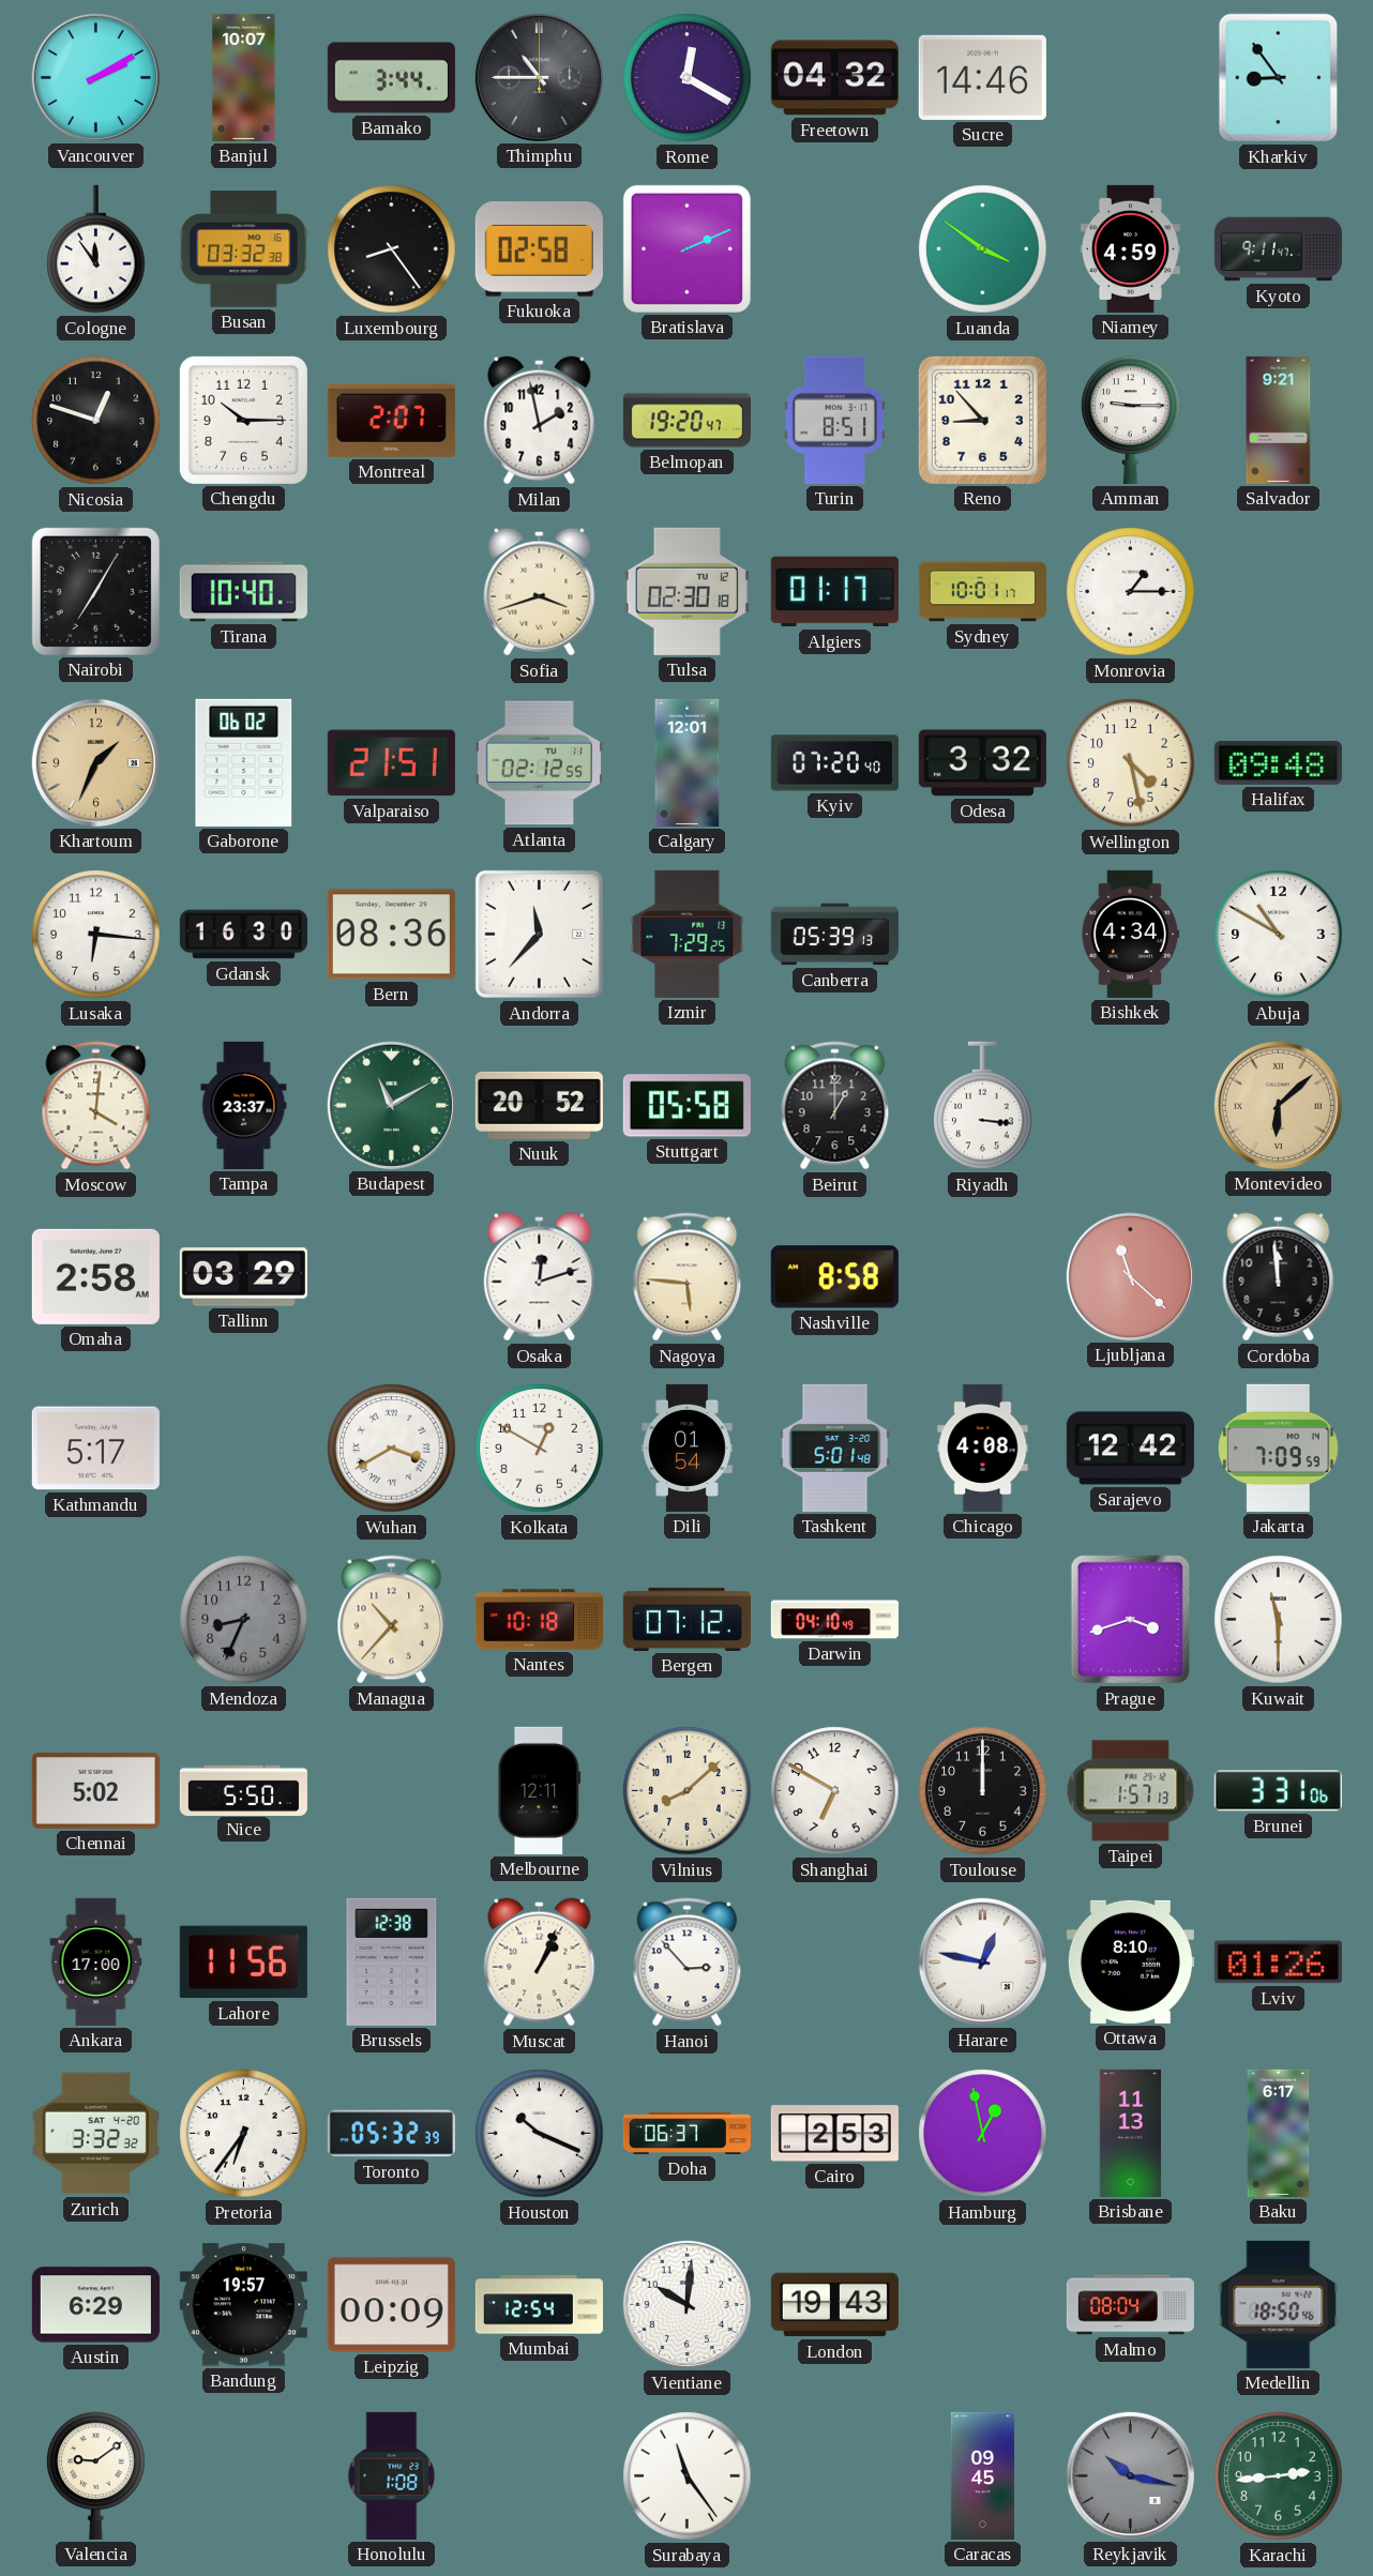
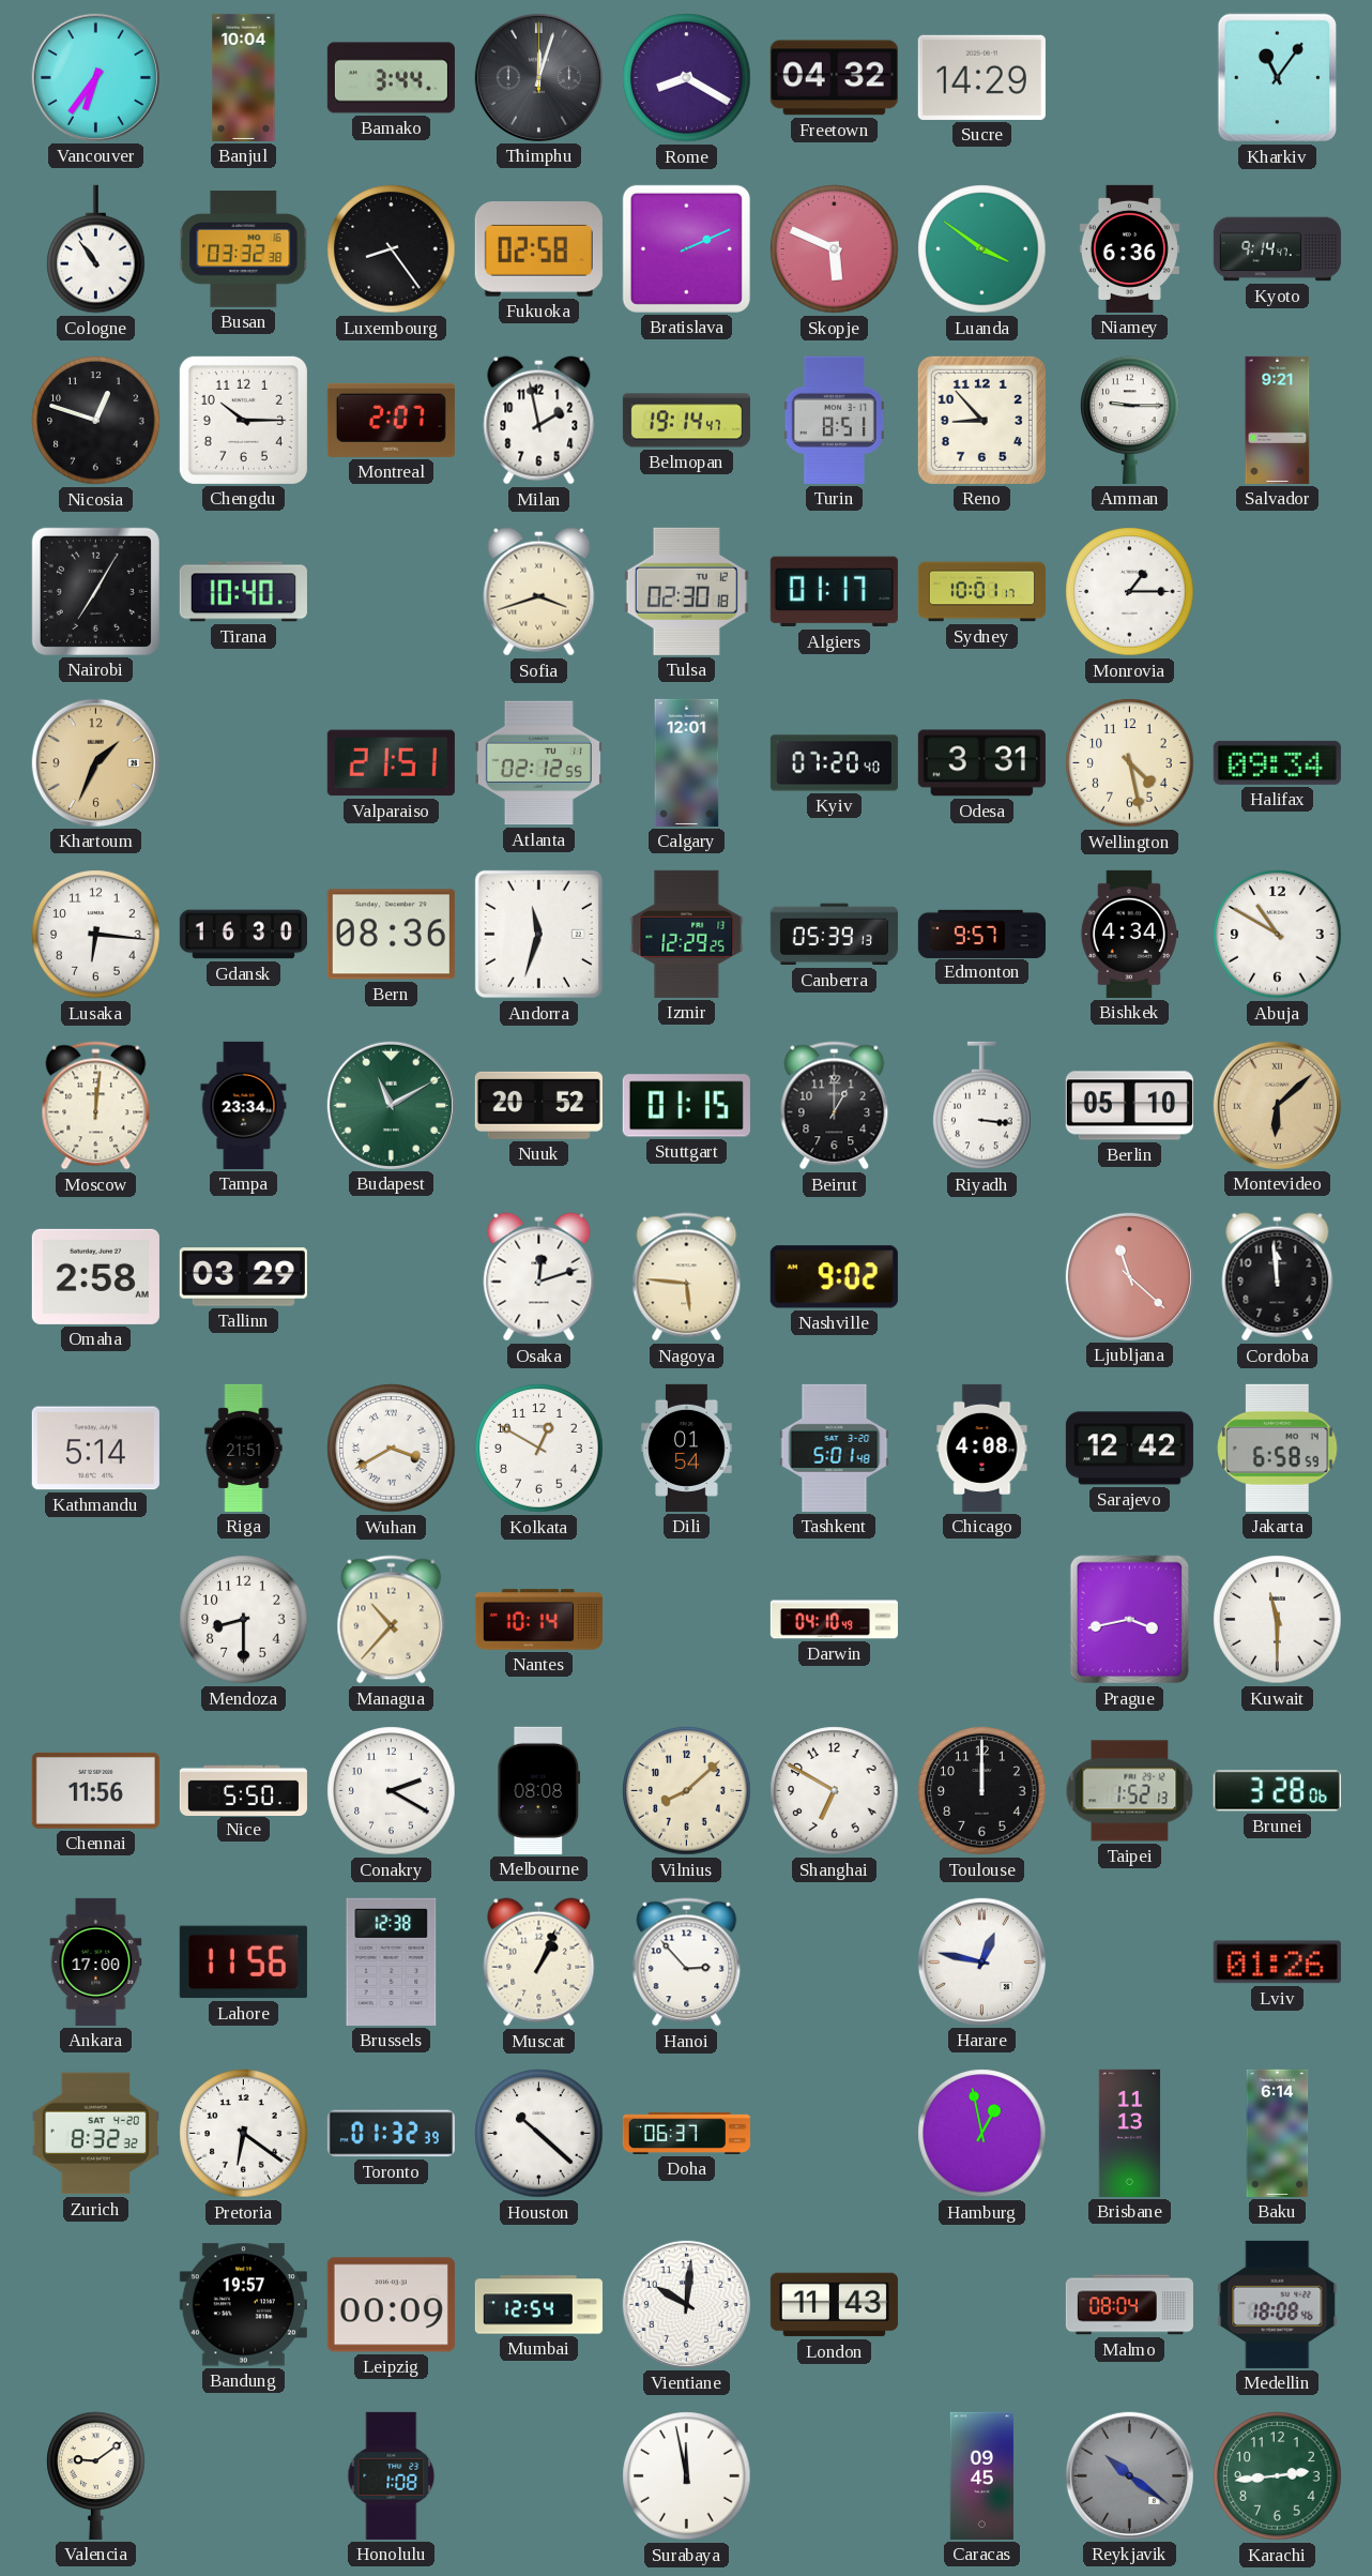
Vancouver: 2:10 -> 6:36 (95, 77)
Banjul: 10:07 -> 10:04 (244, 77)
Thimphu: 10:45 -> 12:03 (538, 77)
Rome: 12:20 -> 8:20 (687, 78)
Sucre: 14:46 -> 14:29 (981, 77)
Kharkiv: 8:54 -> 11:06 (1278, 78)
Cologne: 11:54 -> 10:54 (96, 249)
Skopje: none -> 5:49 (835, 249)
Niamey: 4:59 -> 6:36 (1129, 248)
Kyoto: 9:11 -> 9:14 (1277, 249)
Belmopan: 19:20 -> 19:14 (686, 421)
Gaborone: 06:02 -> none (244, 762)
Odesa: 3:32 -> 3:31 (981, 763)
Halifax: 09:48 -> 09:34 (1277, 762)
Andorra: 11:37 -> 11:33 (538, 934)
Izmir: 7:29 -> 12:29 (687, 934)
Edmonton: none -> 9:57 (981, 934)
Moscow: 4:01 -> 12:01 (96, 1106)
Tampa: 23:37 -> 23:34 (244, 1105)
Stuttgart: 05:58 -> 01:15 (686, 1106)
Berlin: none -> 05:10 (1129, 1106)
Nashville: 8:58 -> 9:02 (834, 1277)
Kathmandu: 5:17 -> 5:14 (95, 1449)
Riga: none -> 21:51 (244, 1448)
Jakarta: 7:09 -> 6:58 (1278, 1448)
Mendoza: 8:34 -> 8:30 (244, 1620)
Mendoza dial: grey -> white (244, 1620)
Nantes: 10:18 -> 10:14 (538, 1620)
Bergen: 07:12 -> none (686, 1619)
Prague: 3:42 -> 3:43 (1130, 1620)
Chennai: 5:02 -> 11:56 (95, 1790)
Conakry: none -> 2:20 (392, 1791)
Melbourne: 12:11 -> 08:08 (539, 1790)
Taipei: 1:57 -> 1:52 (1130, 1791)
Brunei: 3:31 -> 3:28 (1277, 1791)
Ottawa: 8:10 -> none (1130, 1961)
Zurich: 3:32 -> 8:32 (95, 2134)
Pretoria: 6:36 -> 6:21 (244, 2134)
Toronto: 05:32 -> 01:32 (391, 2134)
Houston: 10:19 -> 10:22 (539, 2134)
Cairo: 2:53 -> none (834, 2134)
Baku: 6:17 -> 6:14 (1278, 2133)
Austin: 6:29 -> none (95, 2305)
London: 19:43 -> 11:43 (834, 2305)
Medellin: 18:50 -> 18:08 (1278, 2304)
Surabaya: 11:24 -> 11:58 (687, 2476)
Reykjavik: 10:17 -> 10:21 (1129, 2475)
